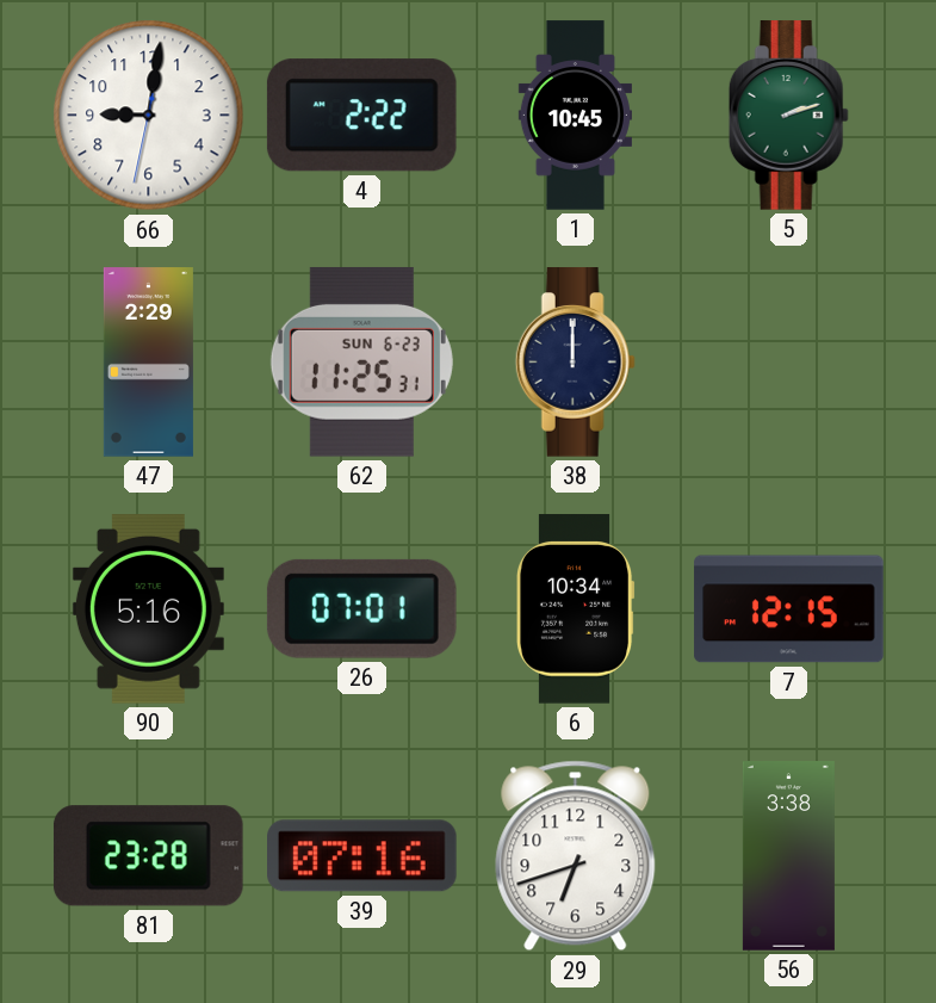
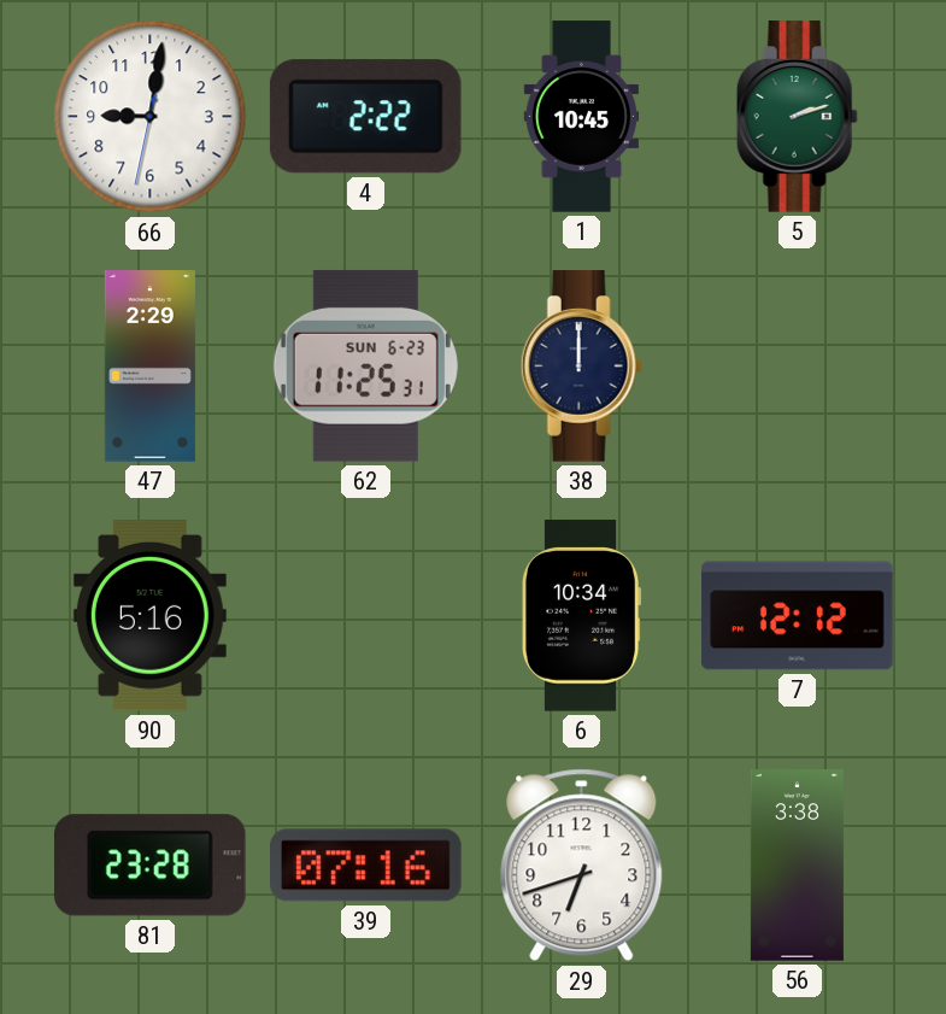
26: 07:01 -> none (361, 608)
7: 12:15 -> 12:12 (798, 616)
